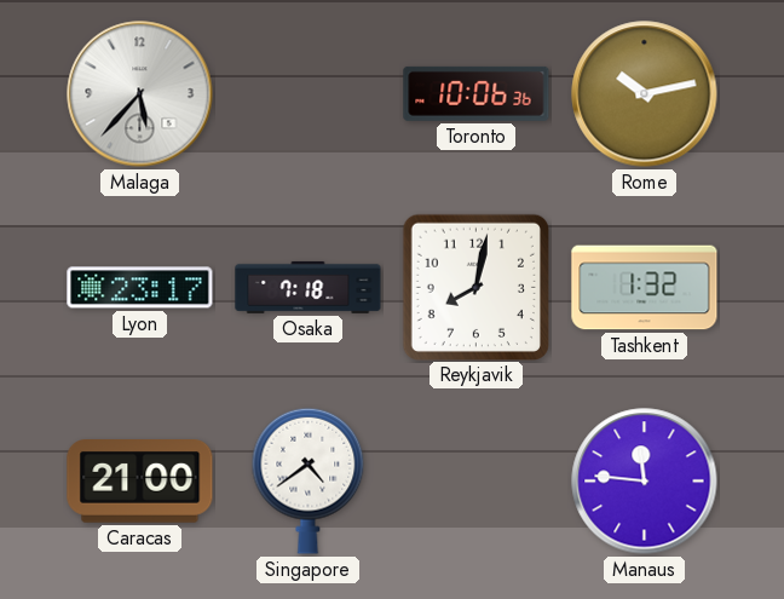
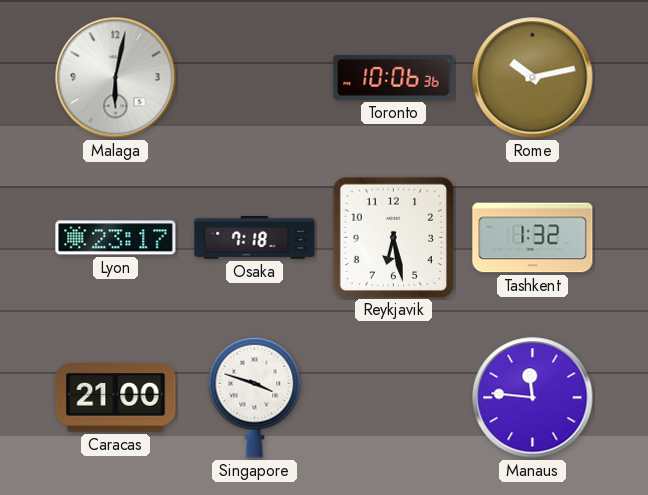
Malaga: 5:37 -> 6:02 (116, 78)
Reykjavik: 8:02 -> 6:28 (393, 237)
Singapore: 4:39 -> 3:48 (255, 397)
